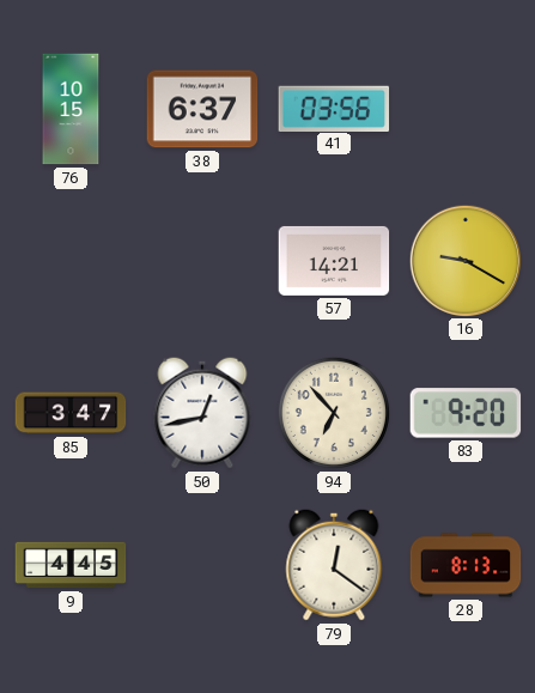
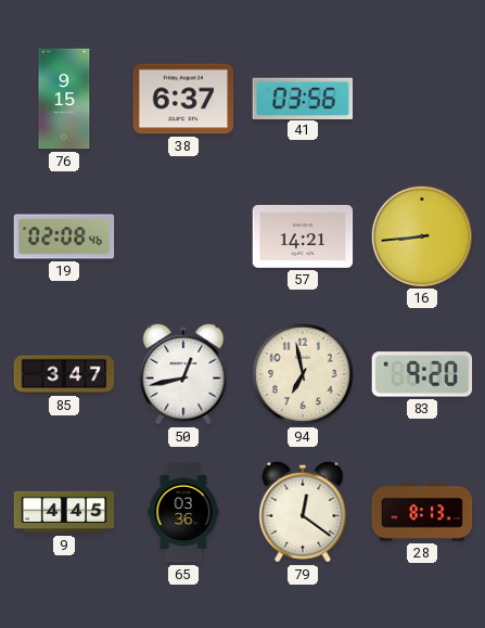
76: 10:15 -> 9:15 (64, 99)
19: none -> 02:08 (64, 236)
16: 9:20 -> 8:44 (421, 235)
94: 6:53 -> 6:58 (303, 374)
65: none -> 03:36 (183, 512)
